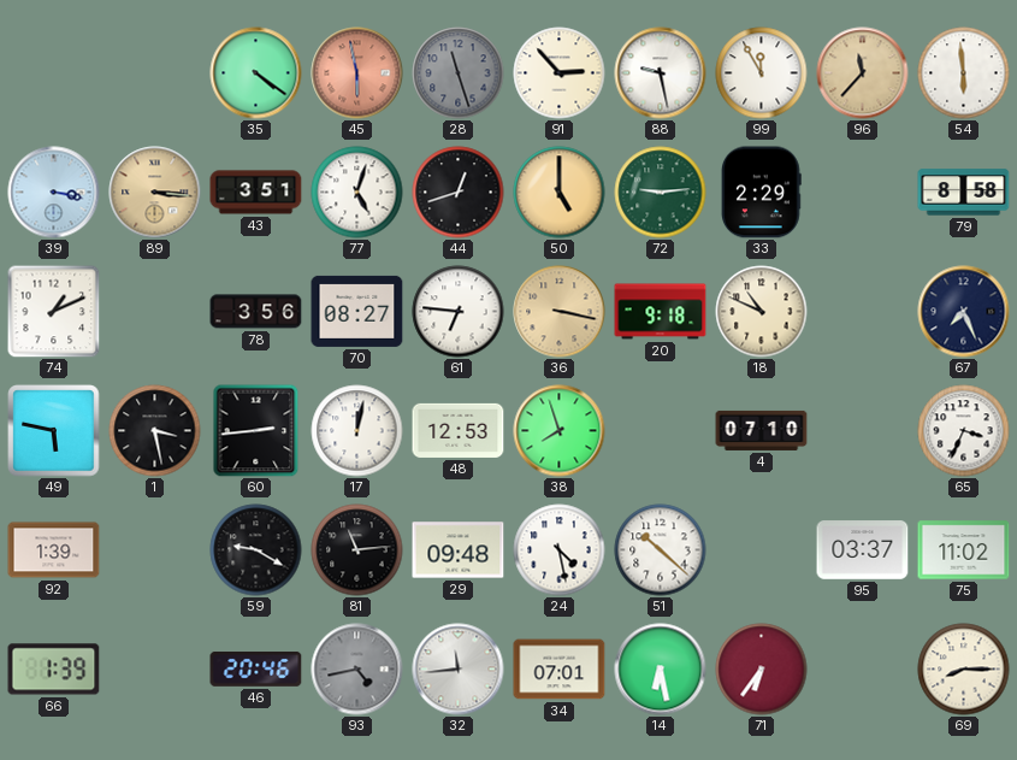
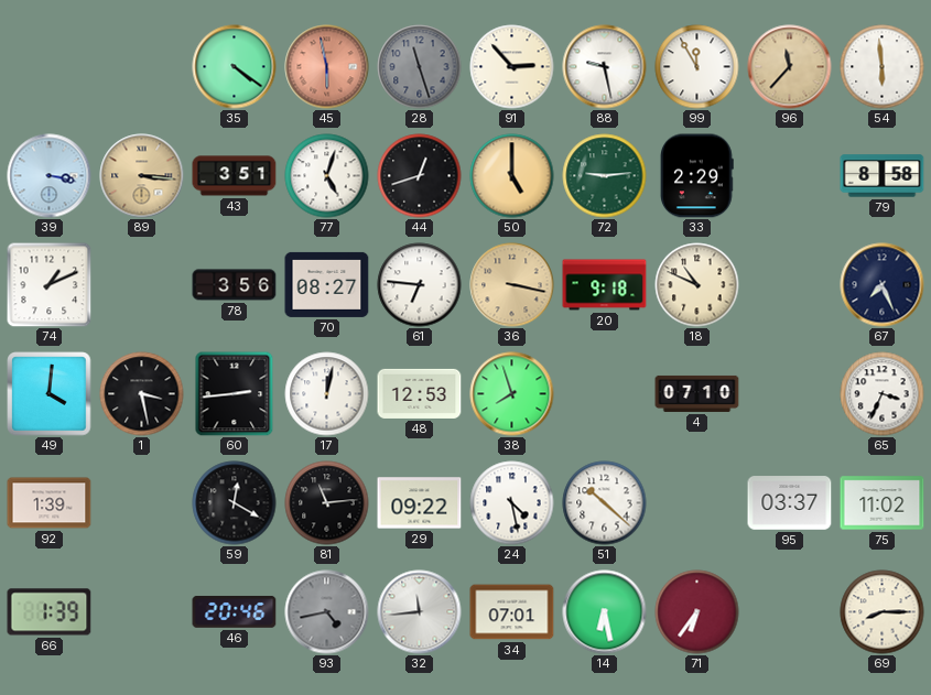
49: 5:47 -> 4:01 (50, 394)
59: 9:20 -> 12:20 (235, 503)
29: 09:48 -> 09:22 (420, 503)
